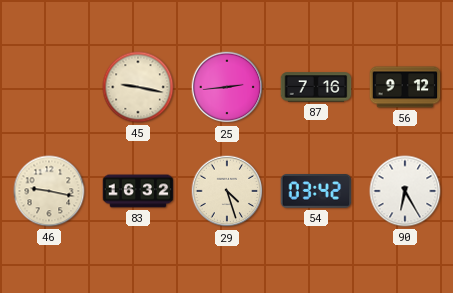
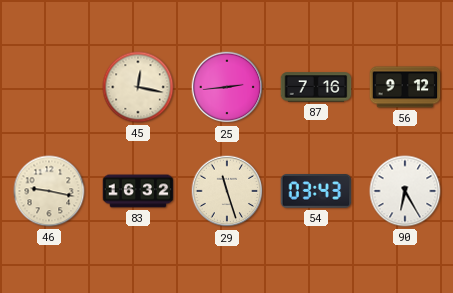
45: 9:17 -> 12:17 (138, 87)
29: 4:27 -> 11:27 (227, 191)
54: 03:42 -> 03:43 (316, 192)
